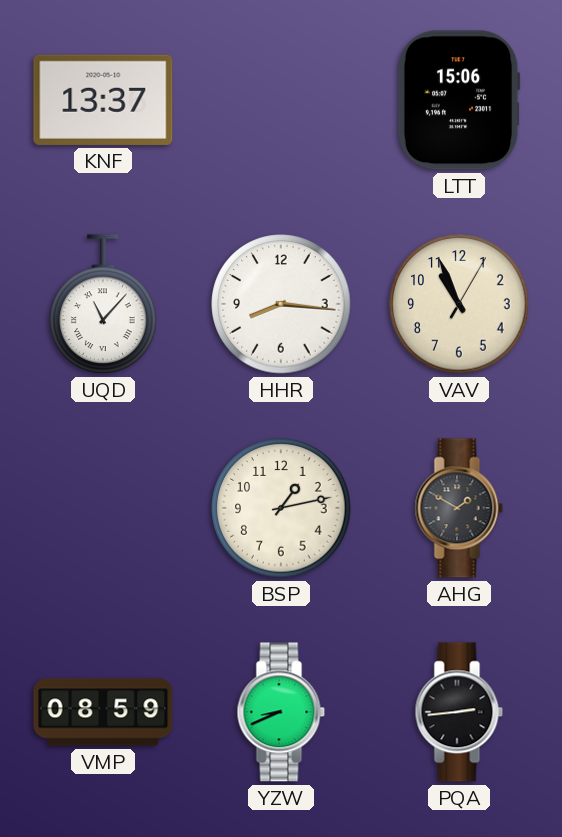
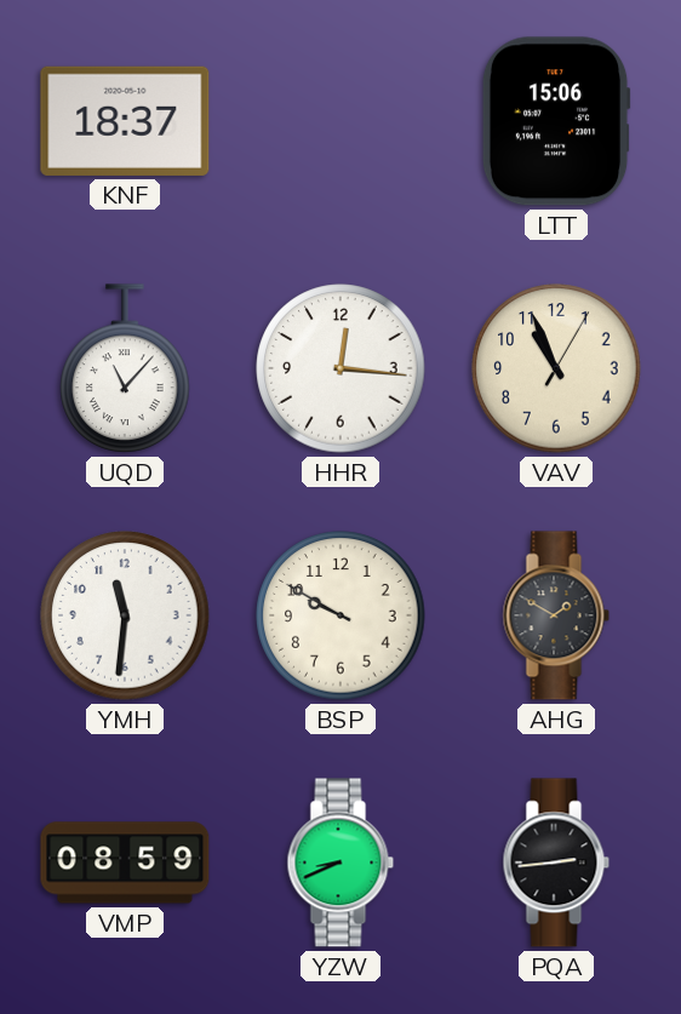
KNF: 13:37 -> 18:37 (125, 121)
HHR: 8:16 -> 12:16 (340, 368)
YMH: none -> 11:31 (125, 615)
BSP: 1:13 -> 9:50 (340, 615)
